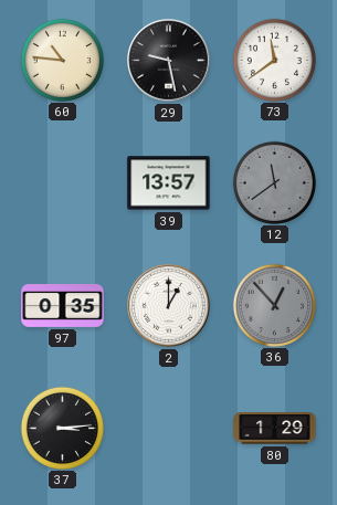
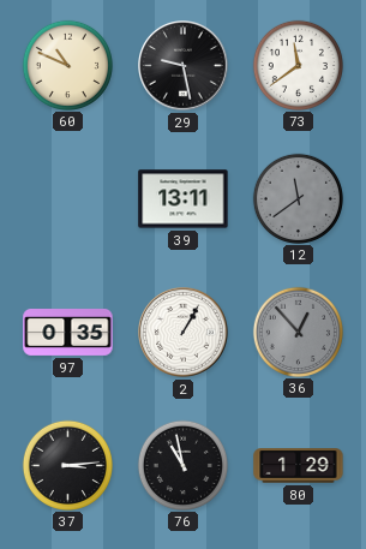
60: 10:46 -> 10:49 (67, 65)
39: 13:57 -> 13:11 (184, 199)
2: 1:00 -> 1:05 (184, 333)
76: none -> 10:58 (182, 465)
